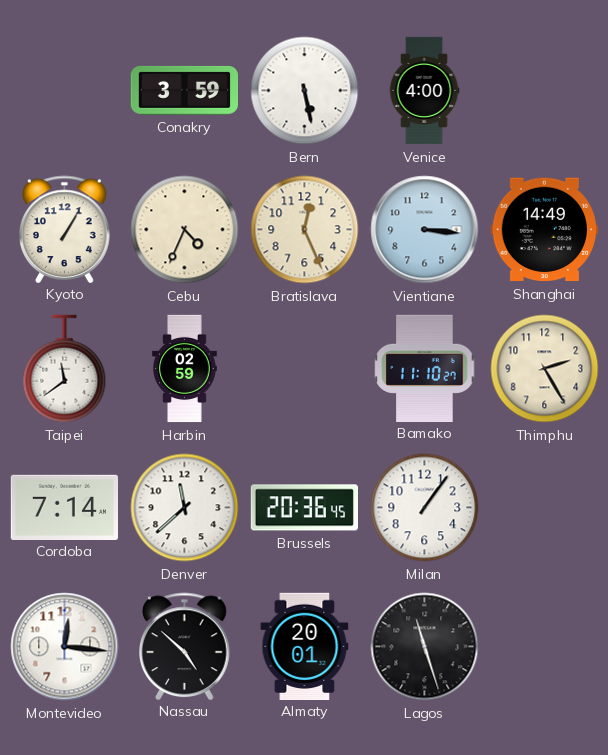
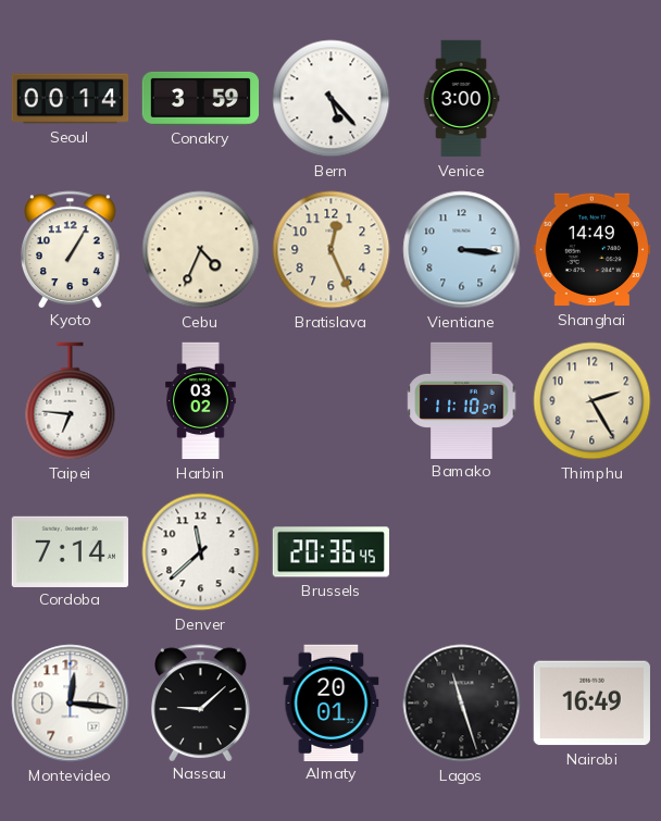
Seoul: none -> 00:14 (71, 99)
Bern: 5:28 -> 5:23 (332, 99)
Venice: 4:00 -> 3:00 (461, 99)
Taipei: 11:39 -> 6:46 (71, 401)
Harbin: 02:59 -> 03:02 (201, 401)
Milan: 1:06 -> none (425, 508)
Nassau: 4:52 -> 9:08 (201, 702)
Nairobi: none -> 16:49 (591, 704)
